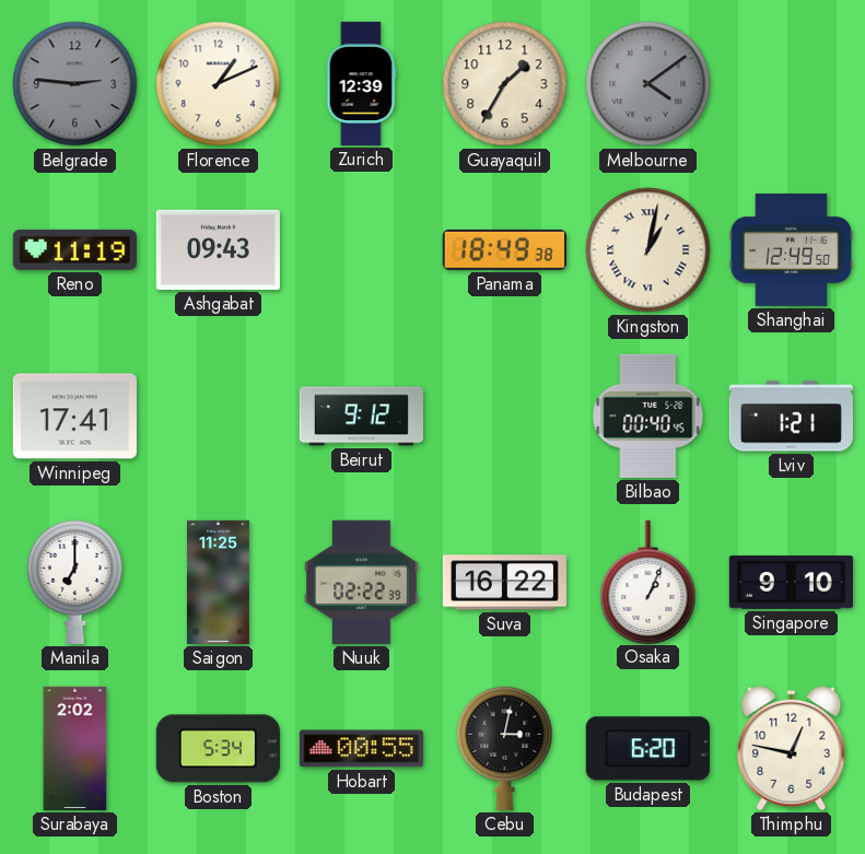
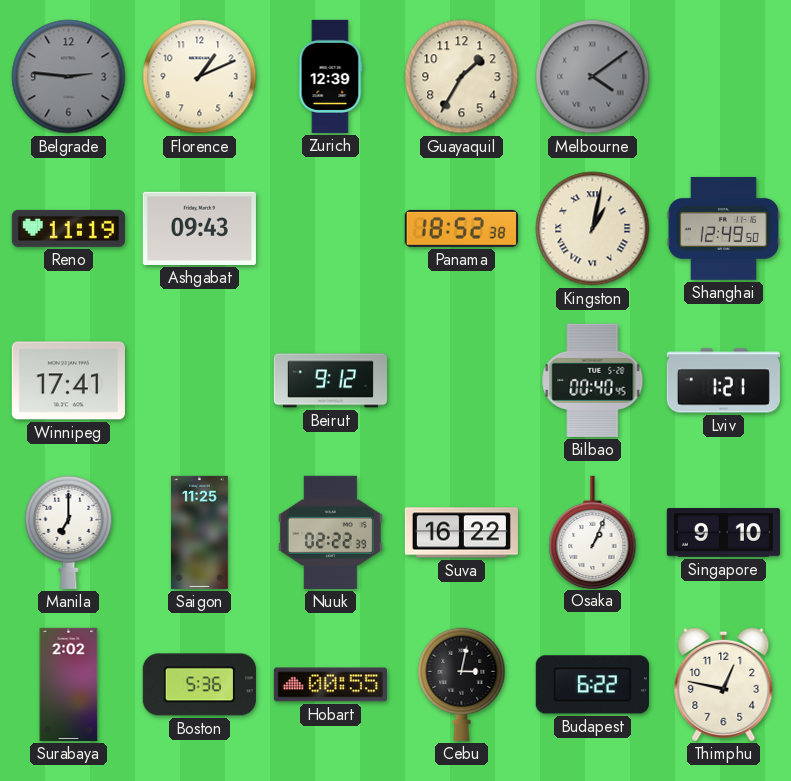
Panama: 18:49 -> 18:52 (461, 228)
Boston: 5:34 -> 5:36 (199, 685)
Budapest: 6:20 -> 6:22 (592, 685)
